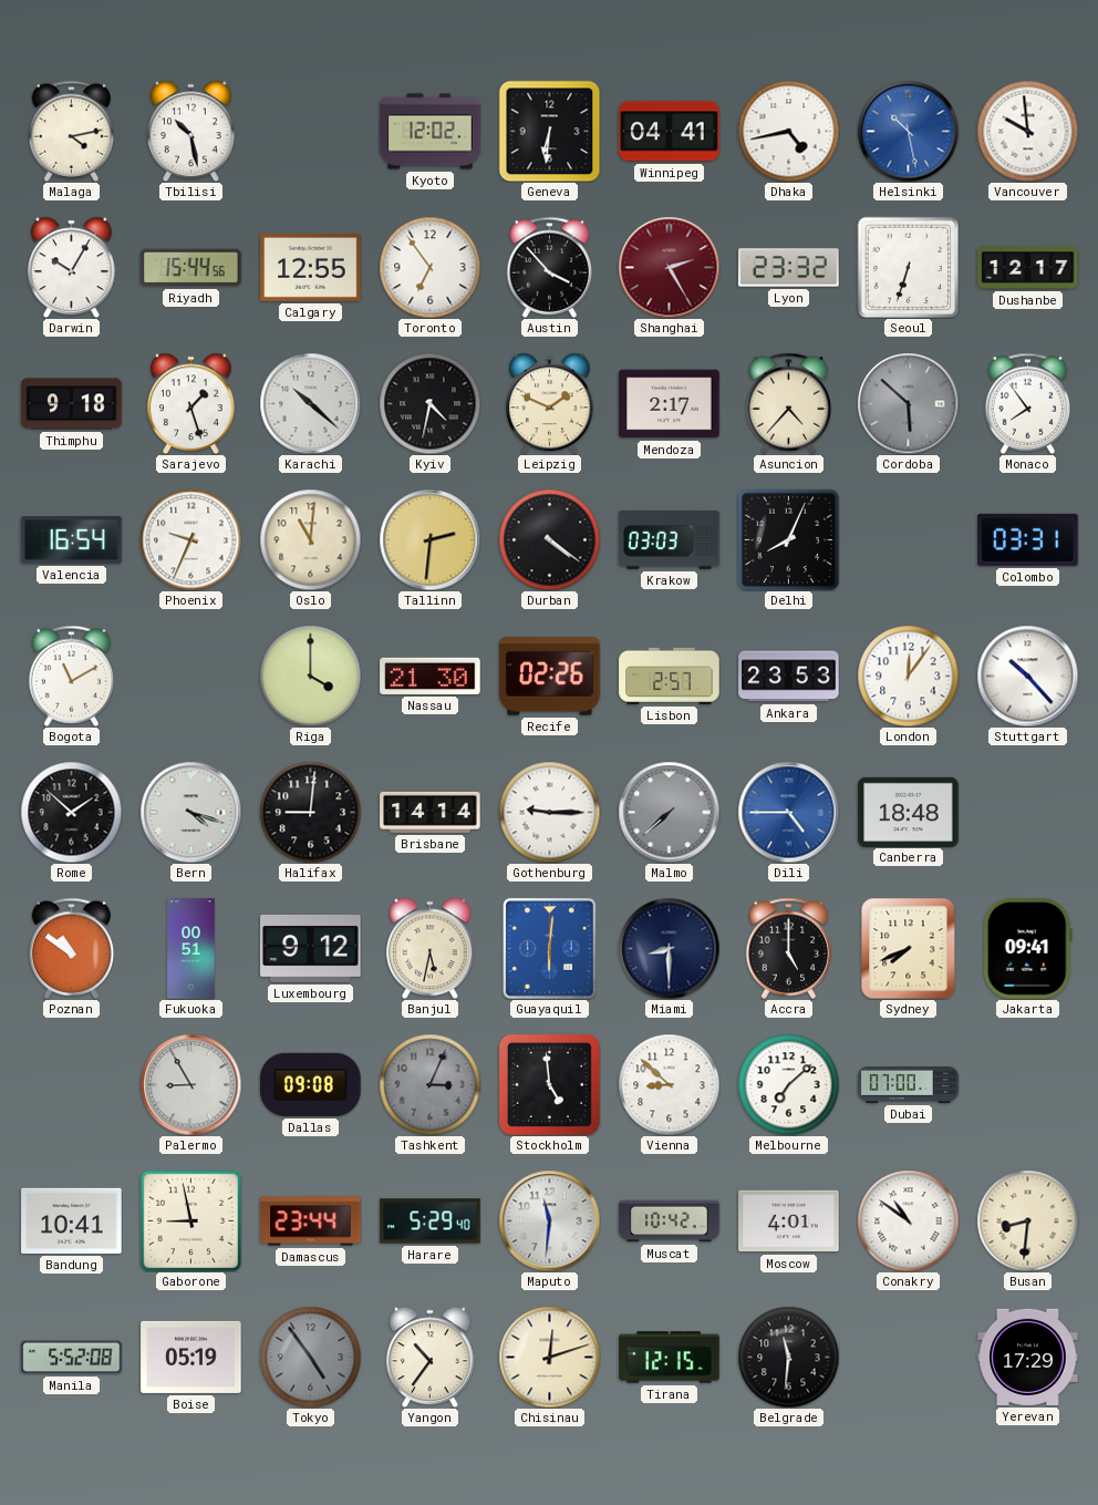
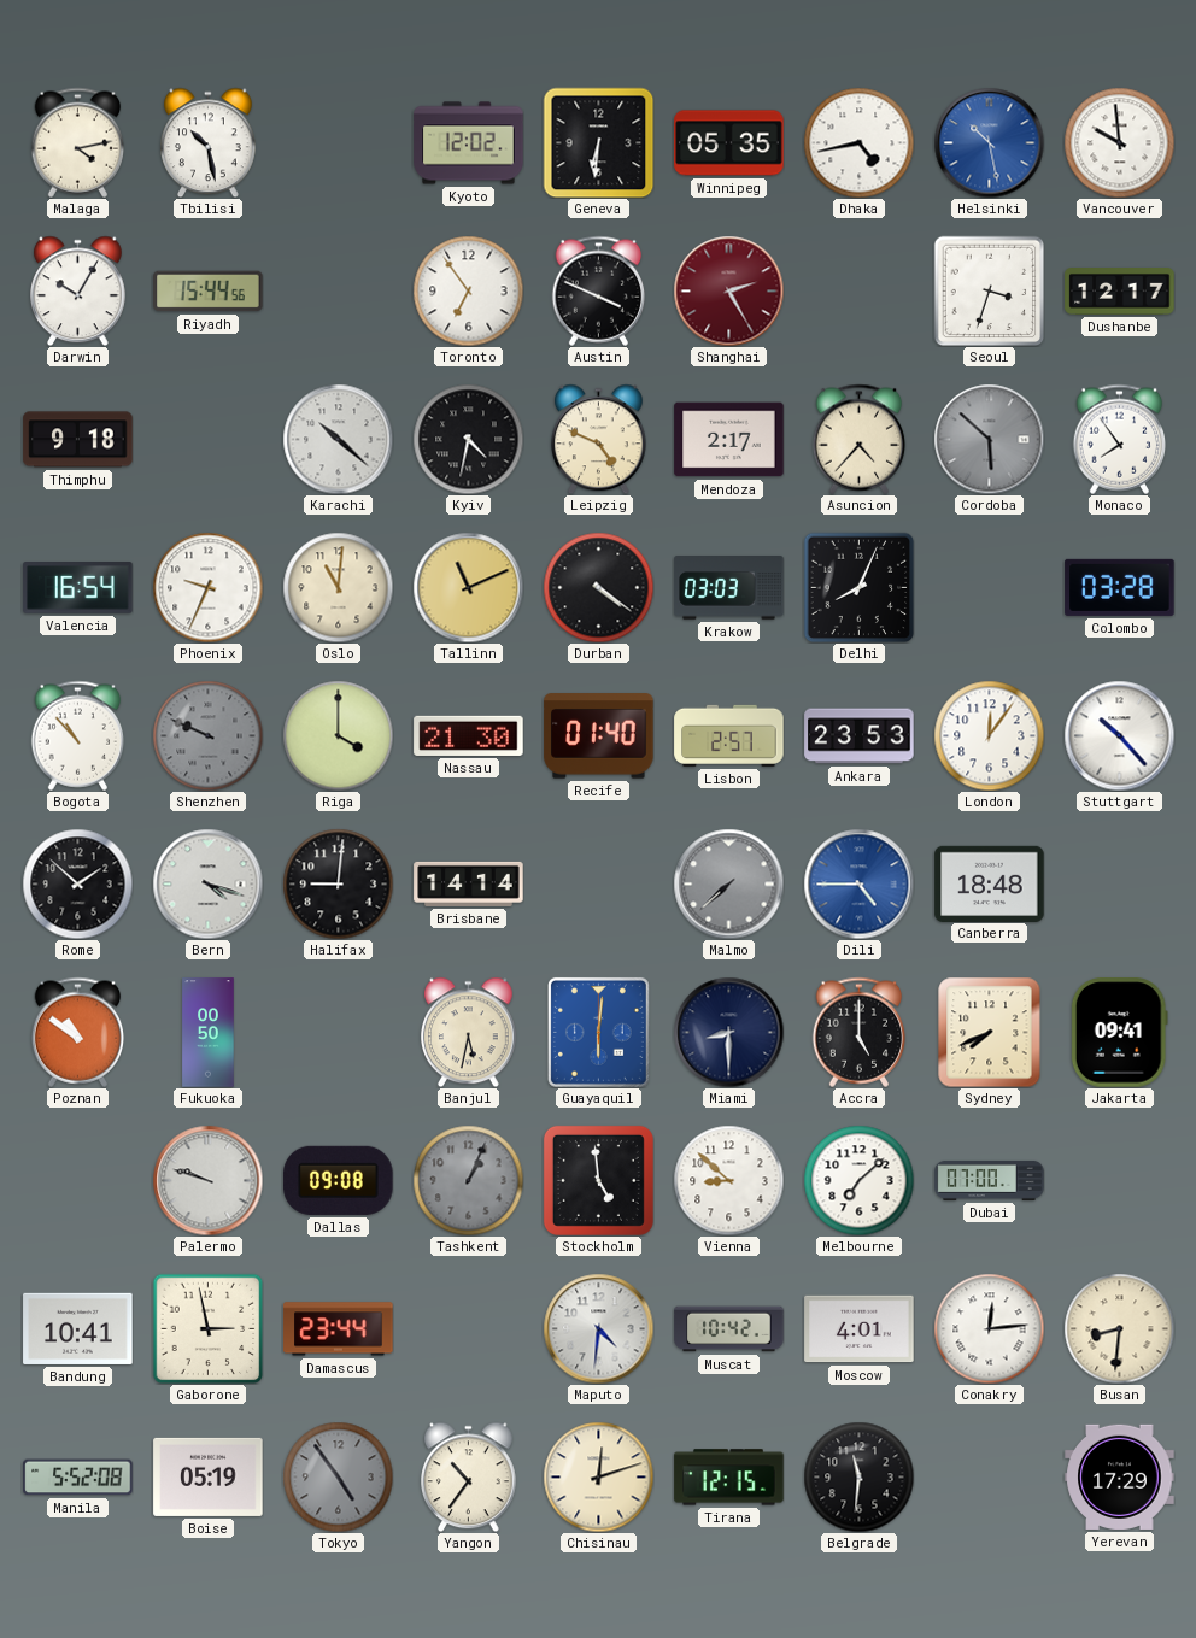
Winnipeg: 04:41 -> 05:35 (729, 143)
Calgary: 12:55 -> none (311, 267)
Austin: 3:53 -> 3:49 (599, 290)
Lyon: 23:32 -> none (789, 268)
Seoul: 6:33 -> 3:33 (989, 290)
Sarajevo: 1:27 -> none (191, 403)
Leipzig: 1:49 -> 4:49 (599, 439)
Tallinn: 2:31 -> 11:11 (468, 587)
Colombo: 03:31 -> 03:28 (1120, 587)
Bogota: 11:10 -> 10:53 (78, 735)
Shenzhen: none -> 9:49 (207, 735)
Recife: 02:26 -> 01:40 (599, 736)
Gothenburg: 9:15 -> none (549, 812)
Fukuoka: 00:51 -> 00:50 (209, 1033)
Luxembourg: 9:12 -> none (311, 948)
Palermo: 8:55 -> 9:48 (207, 1180)
Tashkent: 3:04 -> 1:04 (468, 1180)
Gaborone: 8:58 -> 2:58 (207, 1328)
Harare: 5:29 -> none (431, 1221)
Maputo: 11:31 -> 4:31 (598, 1328)
Conakry: 10:51 -> 12:14 (989, 1328)
